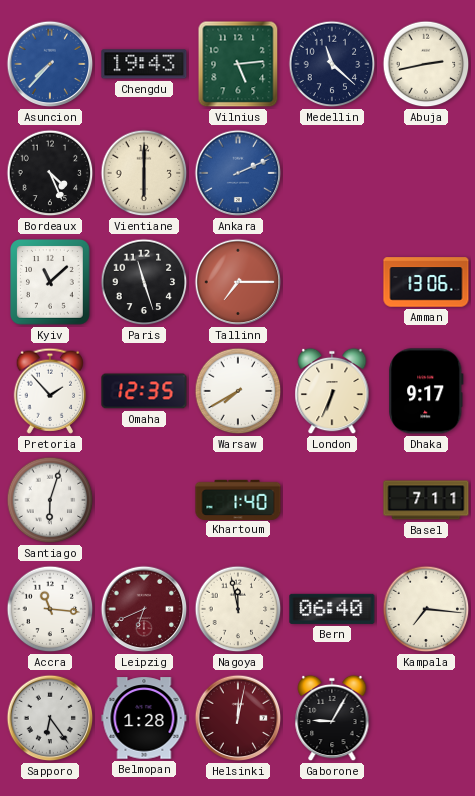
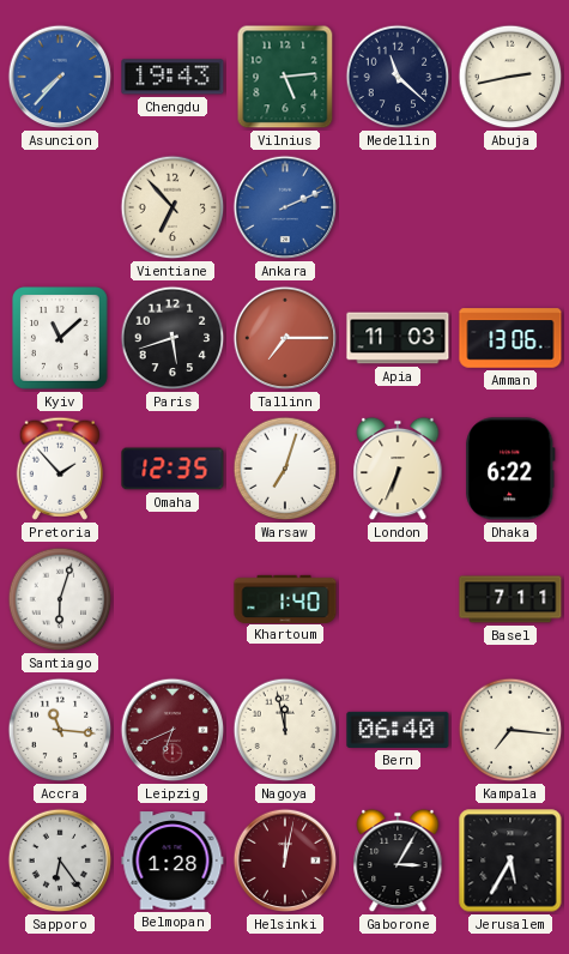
Bordeaux: 4:26 -> none (50, 173)
Vientiane: 6:00 -> 6:53 (172, 207)
Paris: 11:27 -> 5:42 (172, 338)
Apia: none -> 11:03 (398, 338)
Warsaw: 7:40 -> 7:03 (285, 469)
Dhaka: 9:17 -> 6:22 (510, 469)
Gaborone: 9:05 -> 3:05 (398, 861)
Jerusalem: none -> 5:35 (510, 861)
